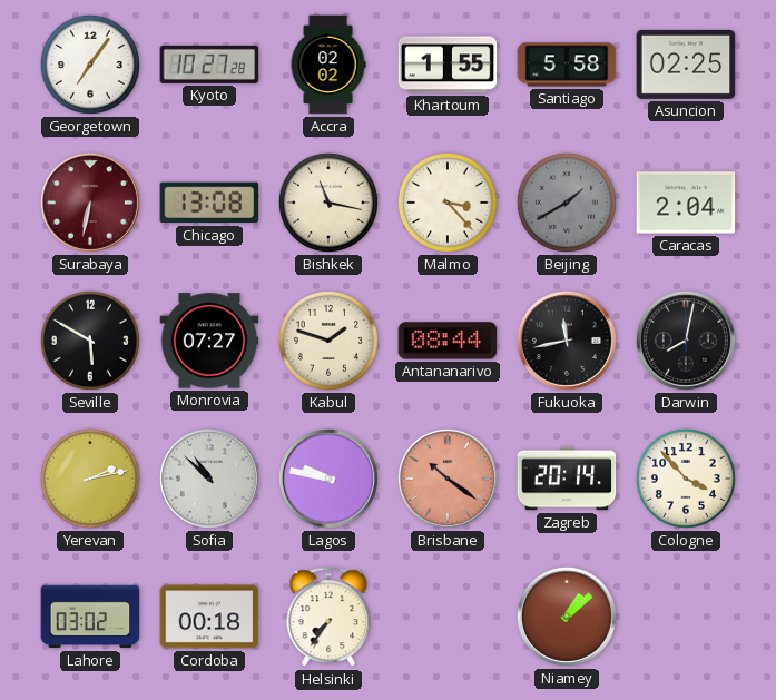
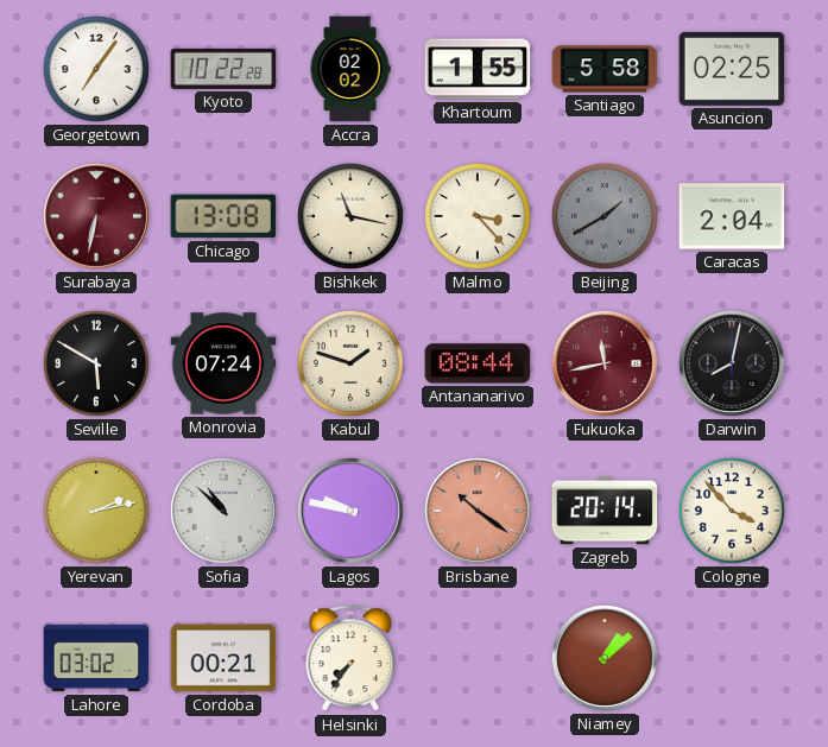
Kyoto: 10:27 -> 10:22 (223, 69)
Monrovia: 07:27 -> 07:24 (223, 363)
Fukuoka dial: black -> burgundy (605, 363)
Cordoba: 00:18 -> 00:21 (223, 658)
